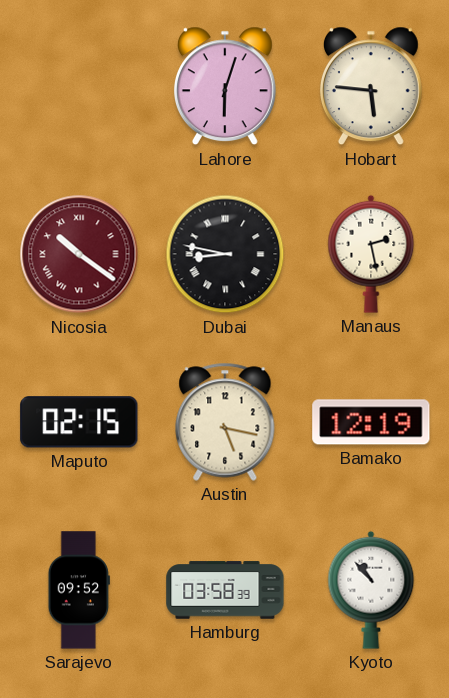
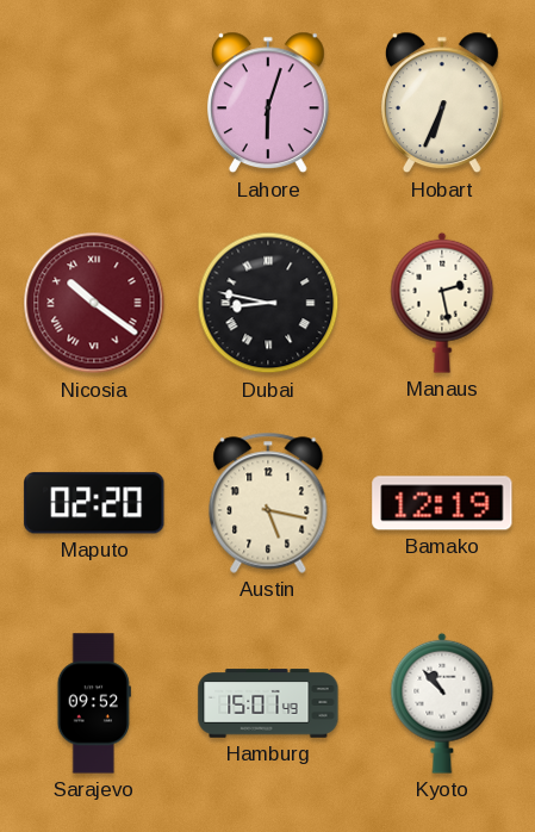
Hobart: 5:46 -> 6:34 (442, 103)
Maputo: 02:15 -> 02:20 (94, 503)
Hamburg: 03:58 -> 15:01 (268, 703)
